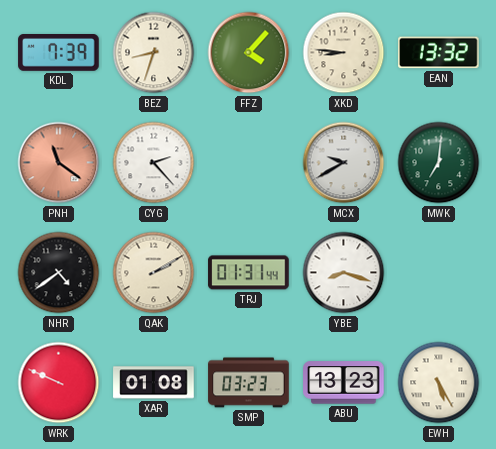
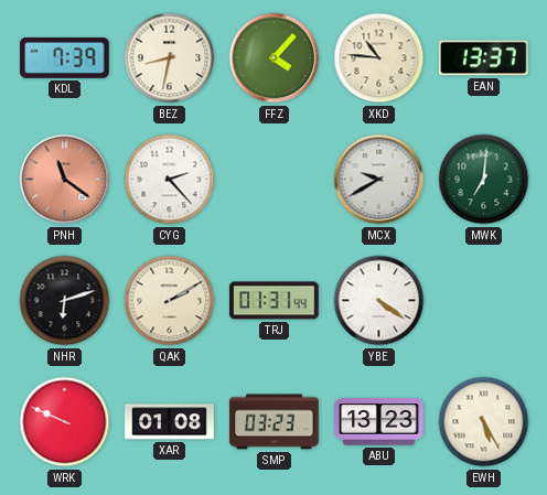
BEZ: 8:33 -> 8:32 (170, 58)
XKD: 8:46 -> 10:46 (379, 58)
EAN: 13:32 -> 13:37 (484, 58)
NHR: 4:39 -> 6:12 (65, 301)
YBE: 8:18 -> 4:21 (379, 301)
